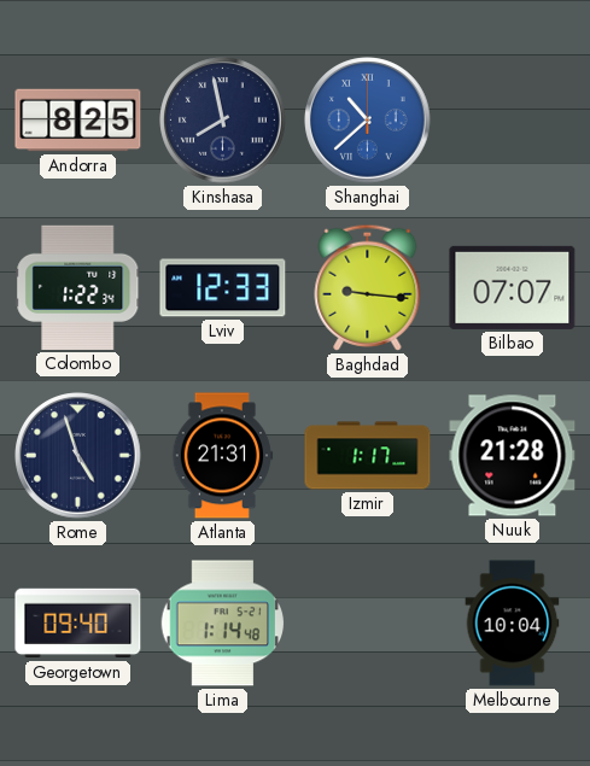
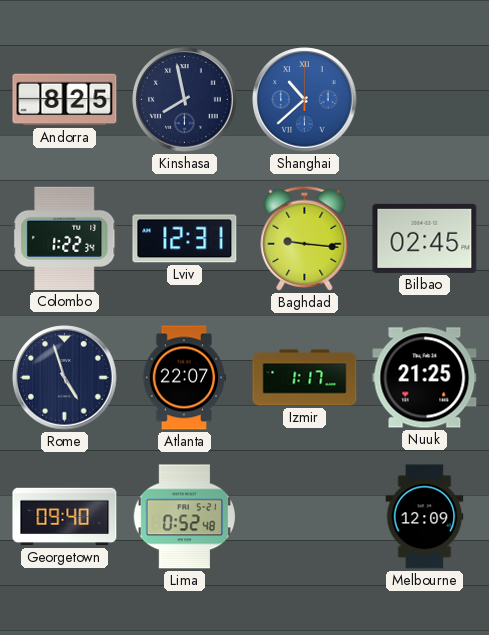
Lviv: 12:33 -> 12:31 (185, 239)
Bilbao: 07:07 -> 02:45 (425, 238)
Atlanta: 21:31 -> 22:07 (184, 378)
Nuuk: 21:28 -> 21:25 (425, 378)
Lima: 1:14 -> 0:52 (184, 517)
Melbourne: 10:04 -> 12:09 (425, 517)
